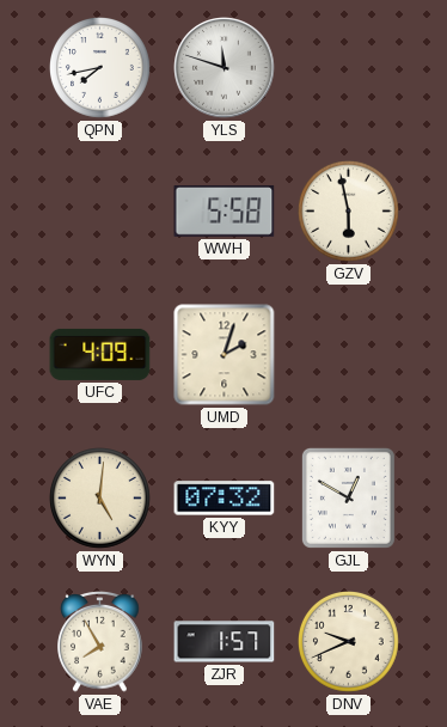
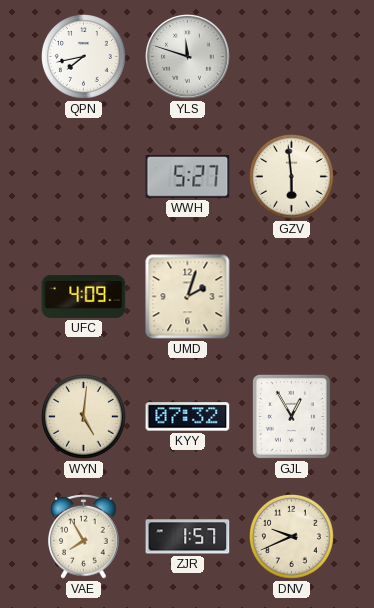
WWH: 5:58 -> 5:27 (188, 176)
GZV: 5:58 -> 5:59 (292, 177)
GJL: 12:50 -> 12:55 (291, 416)
